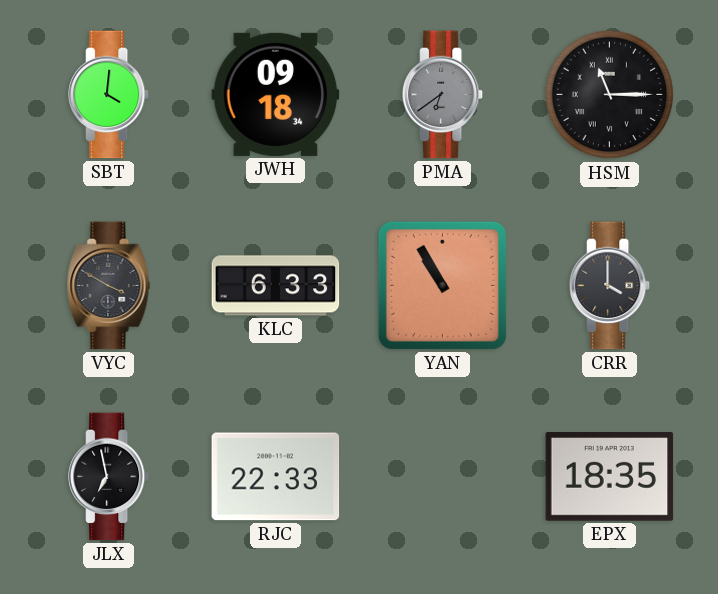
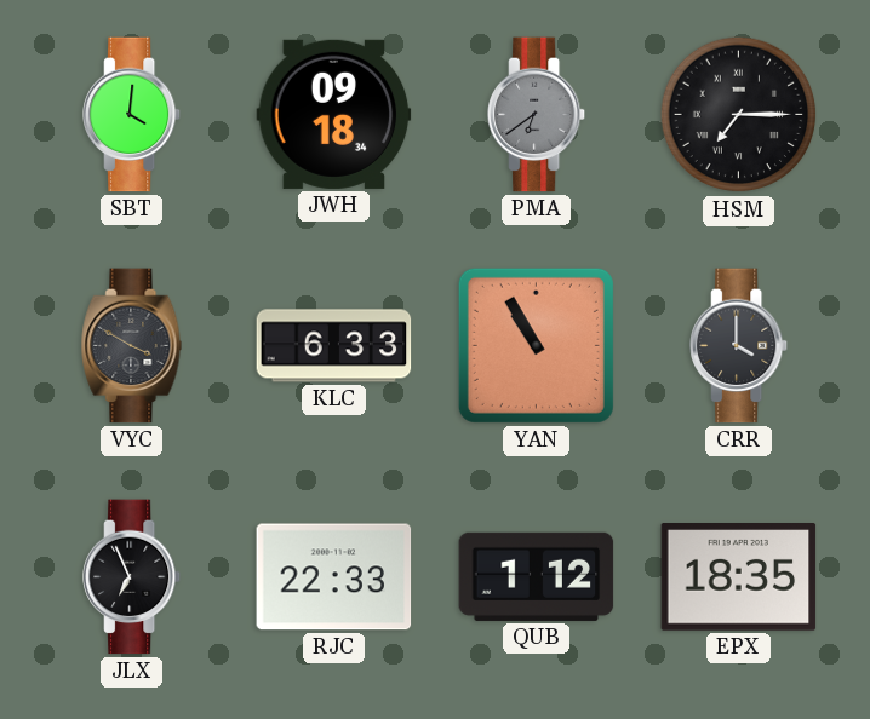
HSM: 11:15 -> 7:15 (739, 115)
JLX: 6:58 -> 6:56 (133, 577)
QUB: none -> 1:12 (537, 576)
